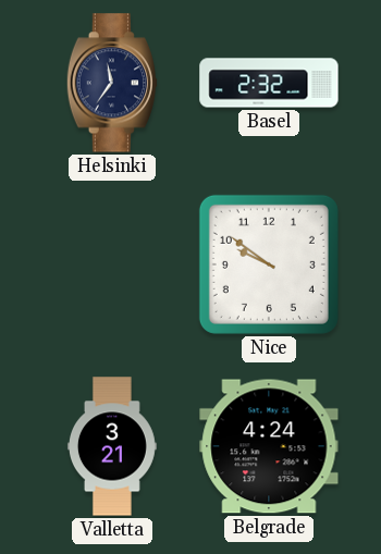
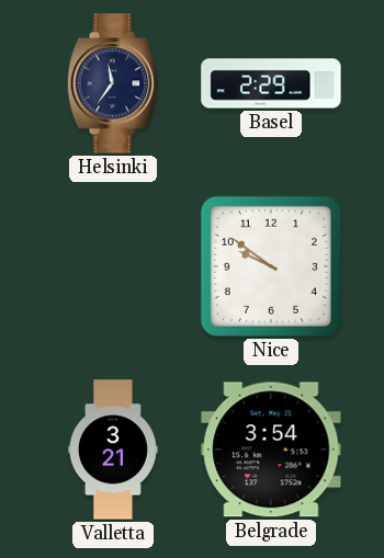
Basel: 2:32 -> 2:29 (271, 83)
Belgrade: 4:24 -> 3:54 (271, 449)
